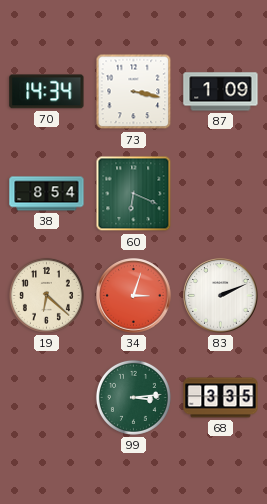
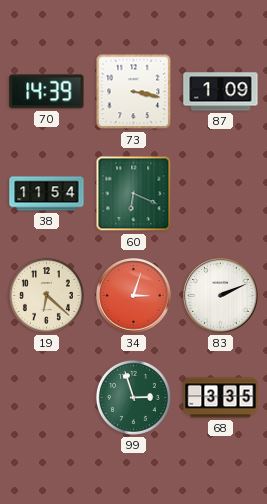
70: 14:34 -> 14:39 (47, 92)
38: 8:54 -> 11:54 (47, 194)
99: 3:14 -> 2:57 (133, 397)
